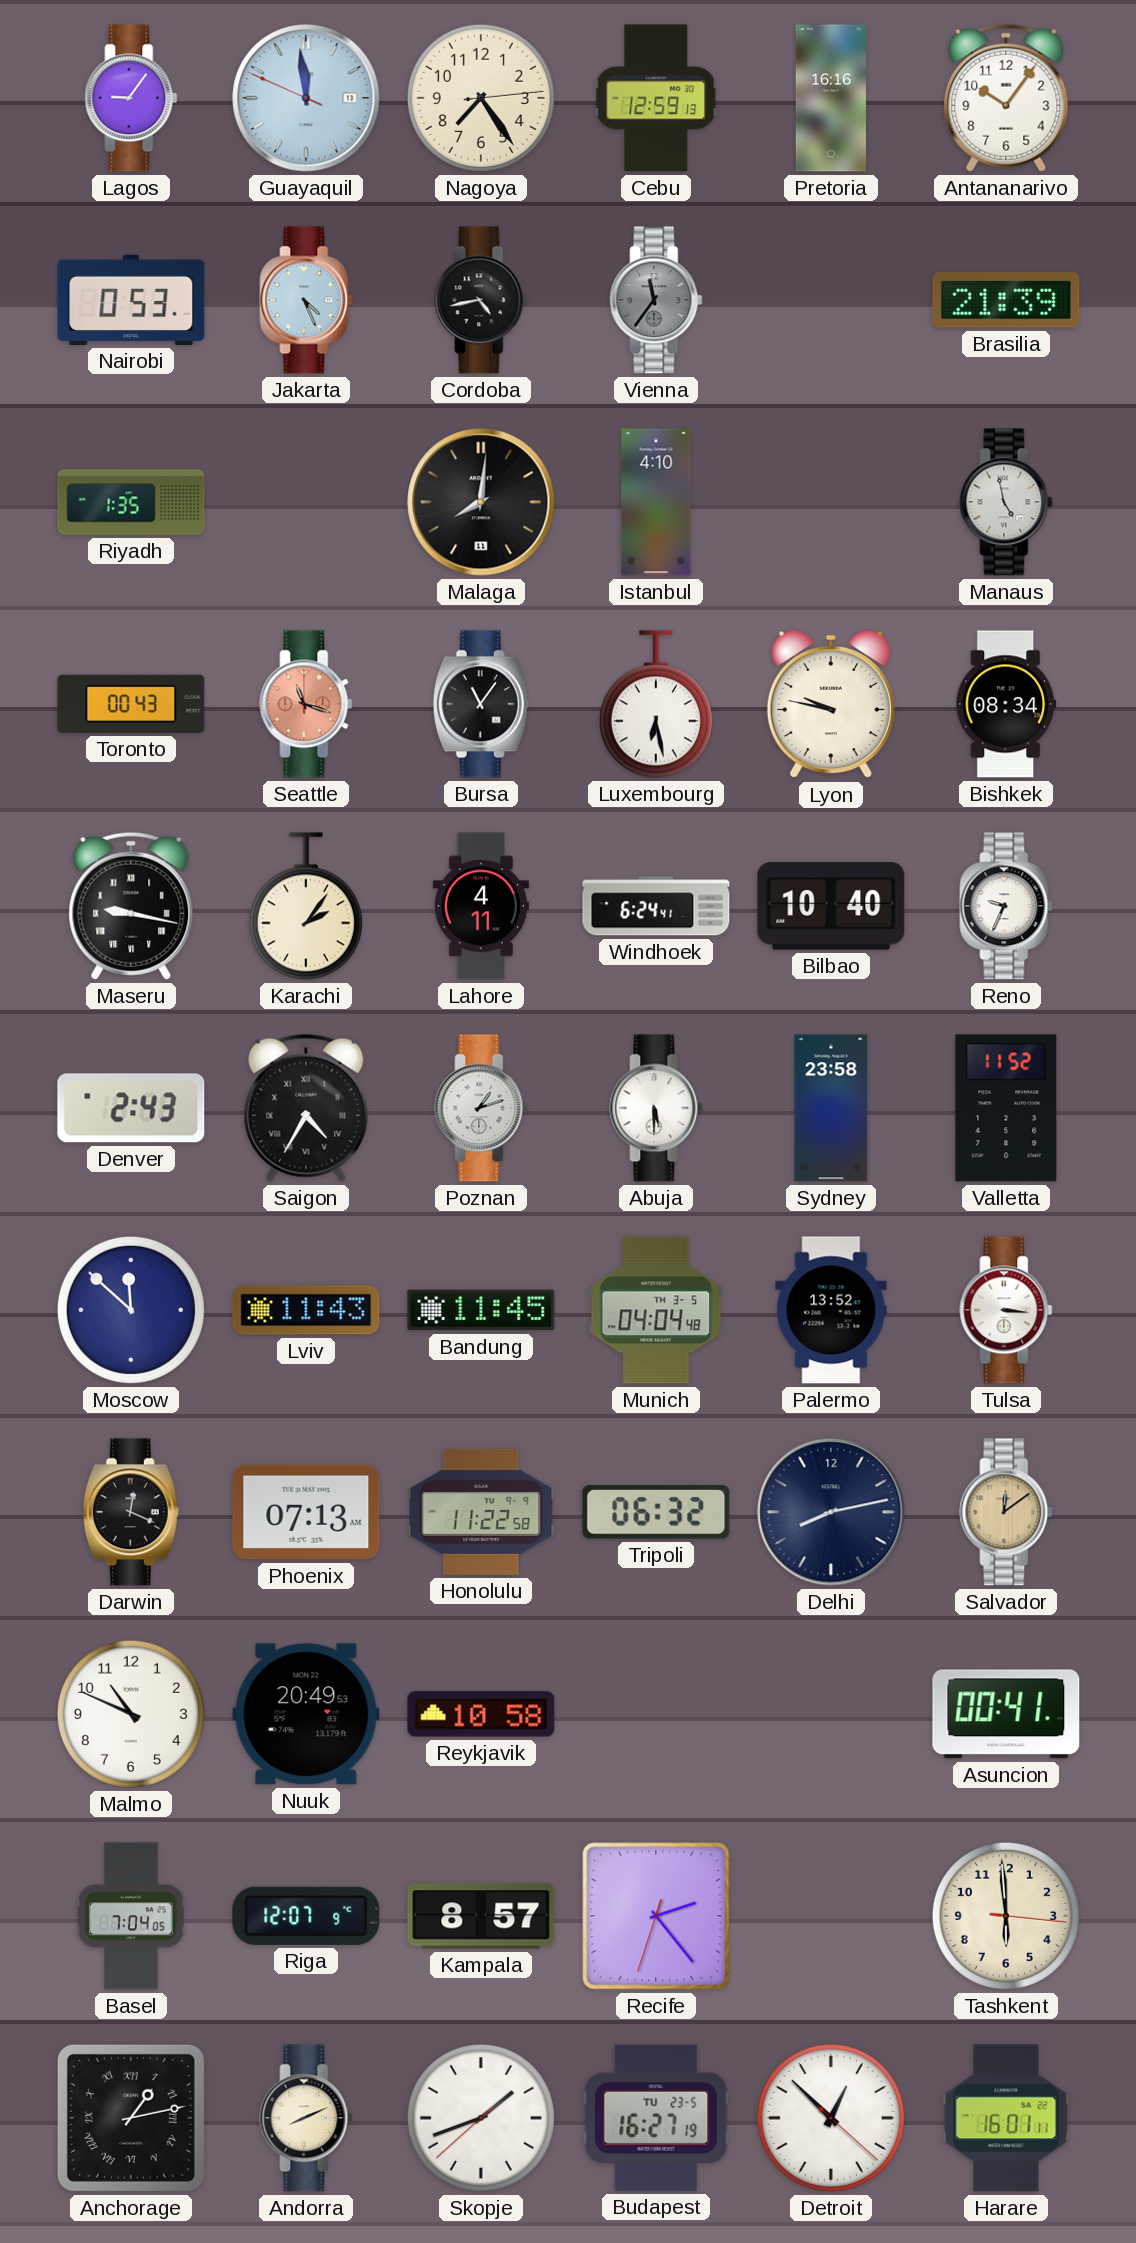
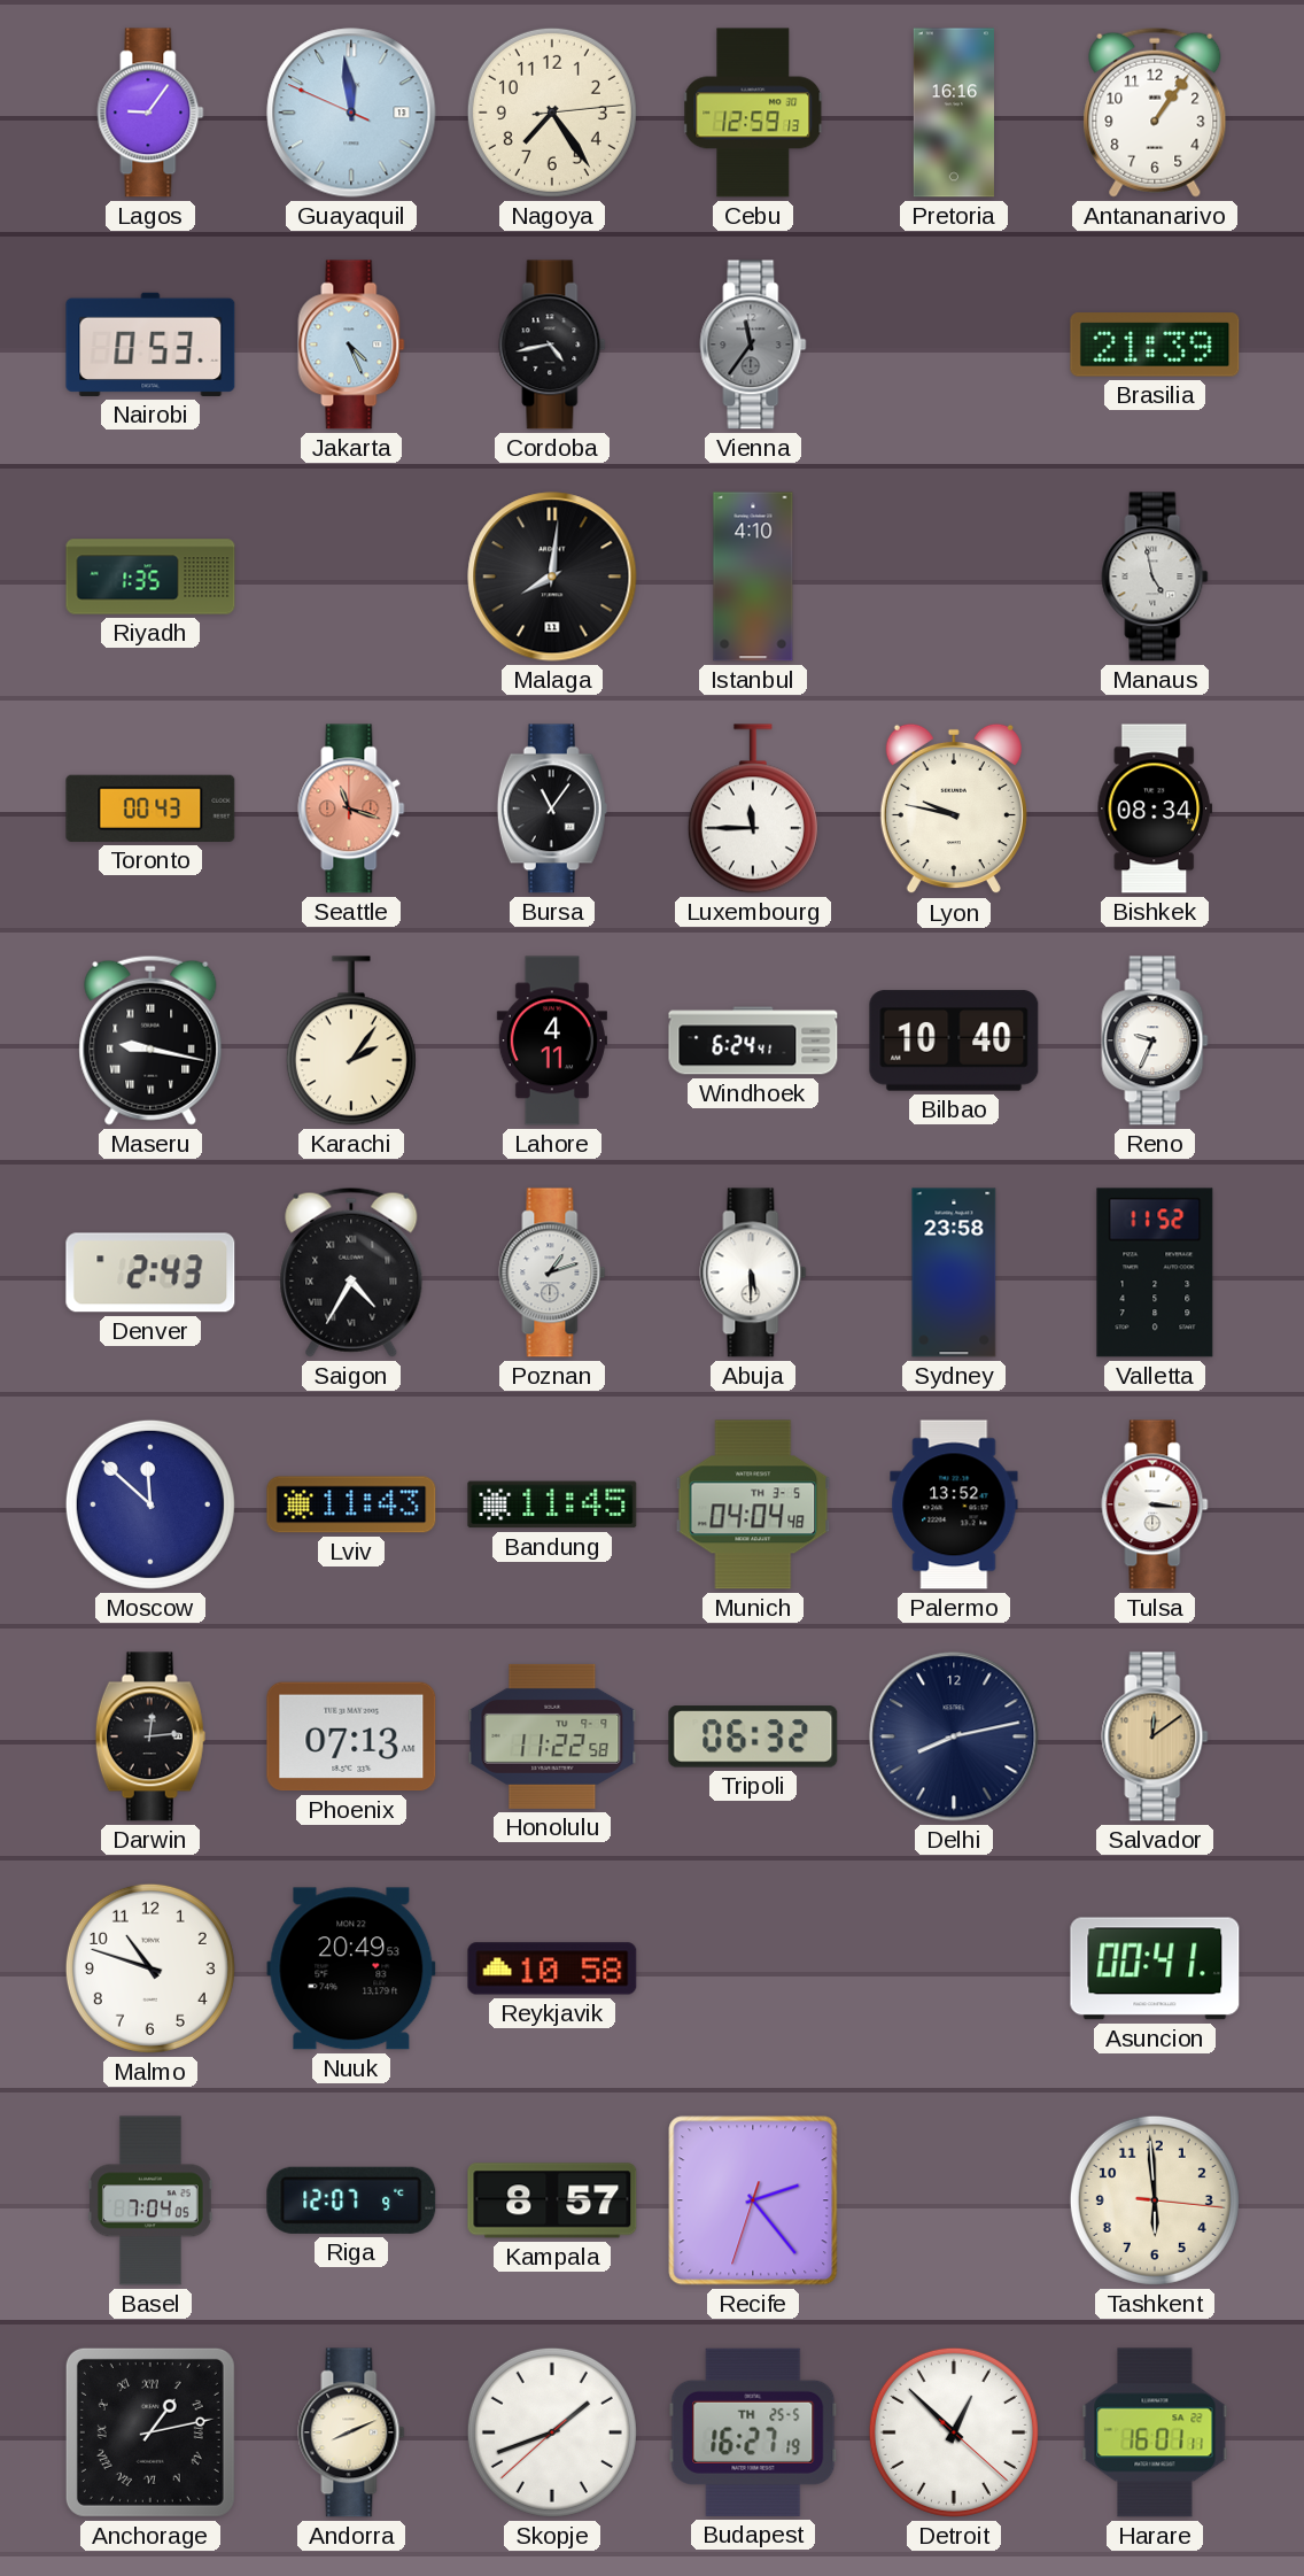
Antananarivo: 10:06 -> 1:06 (1155, 113)
Luxembourg: 6:28 -> 11:45 (753, 809)
Darwin: 12:19 -> 12:14 (150, 1736)
Malmo: 10:49 -> 10:48 (150, 1968)
Budapest date: TU 23-5 -> TH 25-5 (753, 2432)
